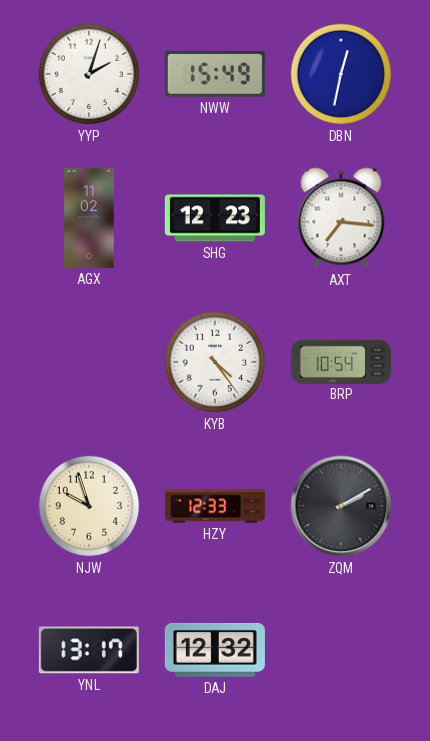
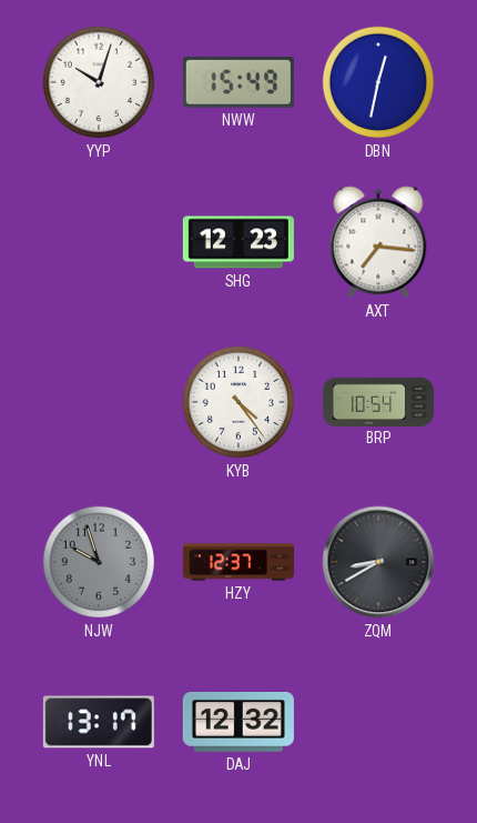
YYP: 2:03 -> 10:03 (99, 82)
AGX: 11:02 -> none (89, 218)
NJW dial: cream -> grey (99, 562)
HZY: 12:33 -> 12:37 (238, 562)
ZQM: 2:10 -> 8:40 (378, 562)
